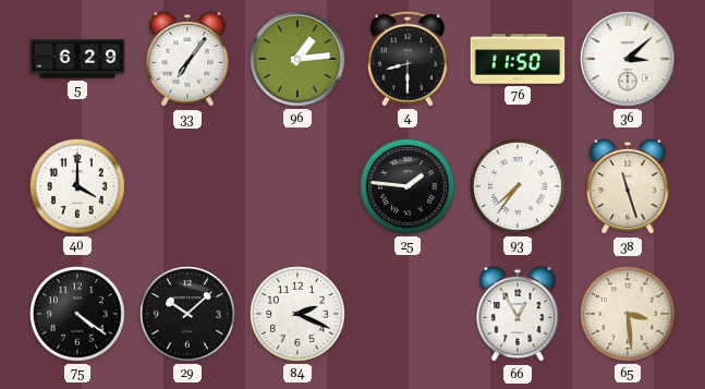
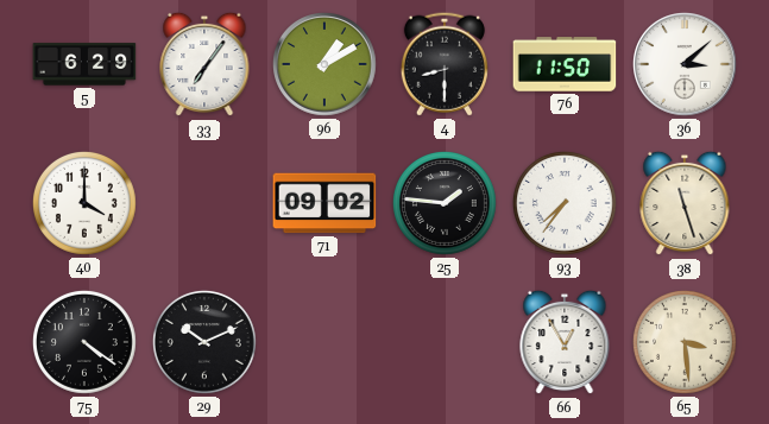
96: 1:14 -> 1:10 (326, 65)
71: none -> 09:02 (324, 203)
29: 10:08 -> 10:11 (204, 342)
84: 2:19 -> none (297, 314)
